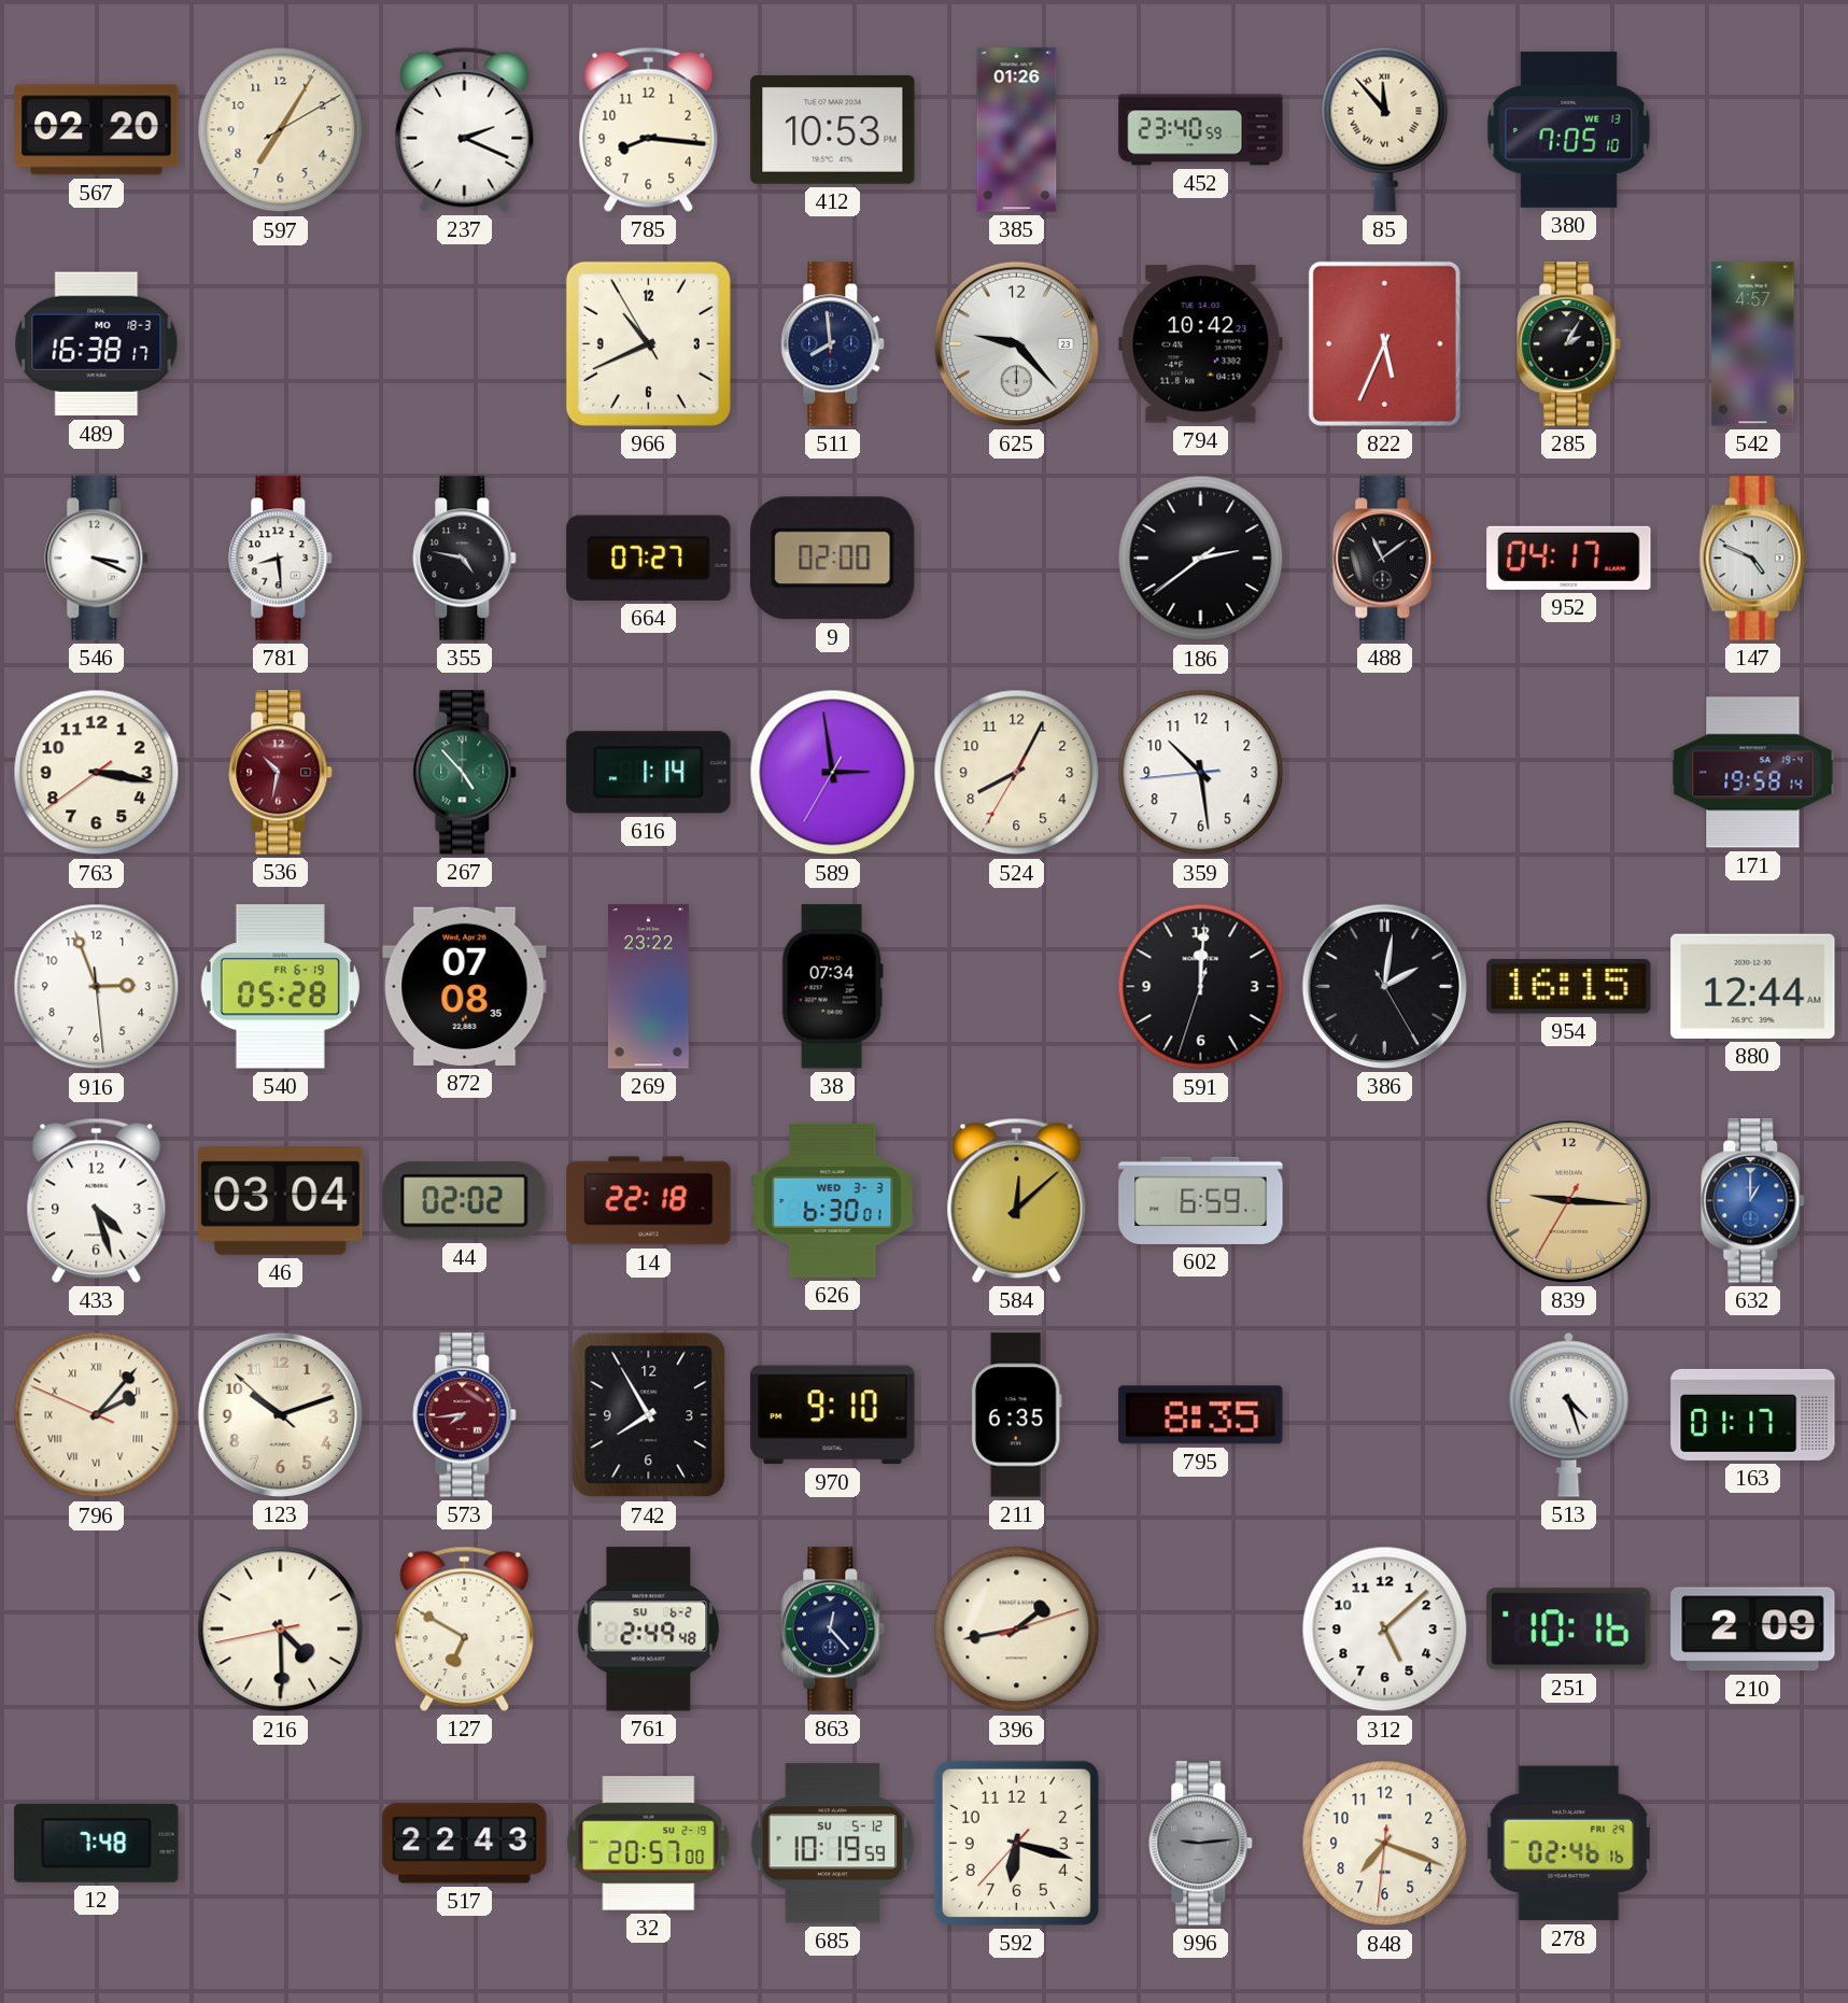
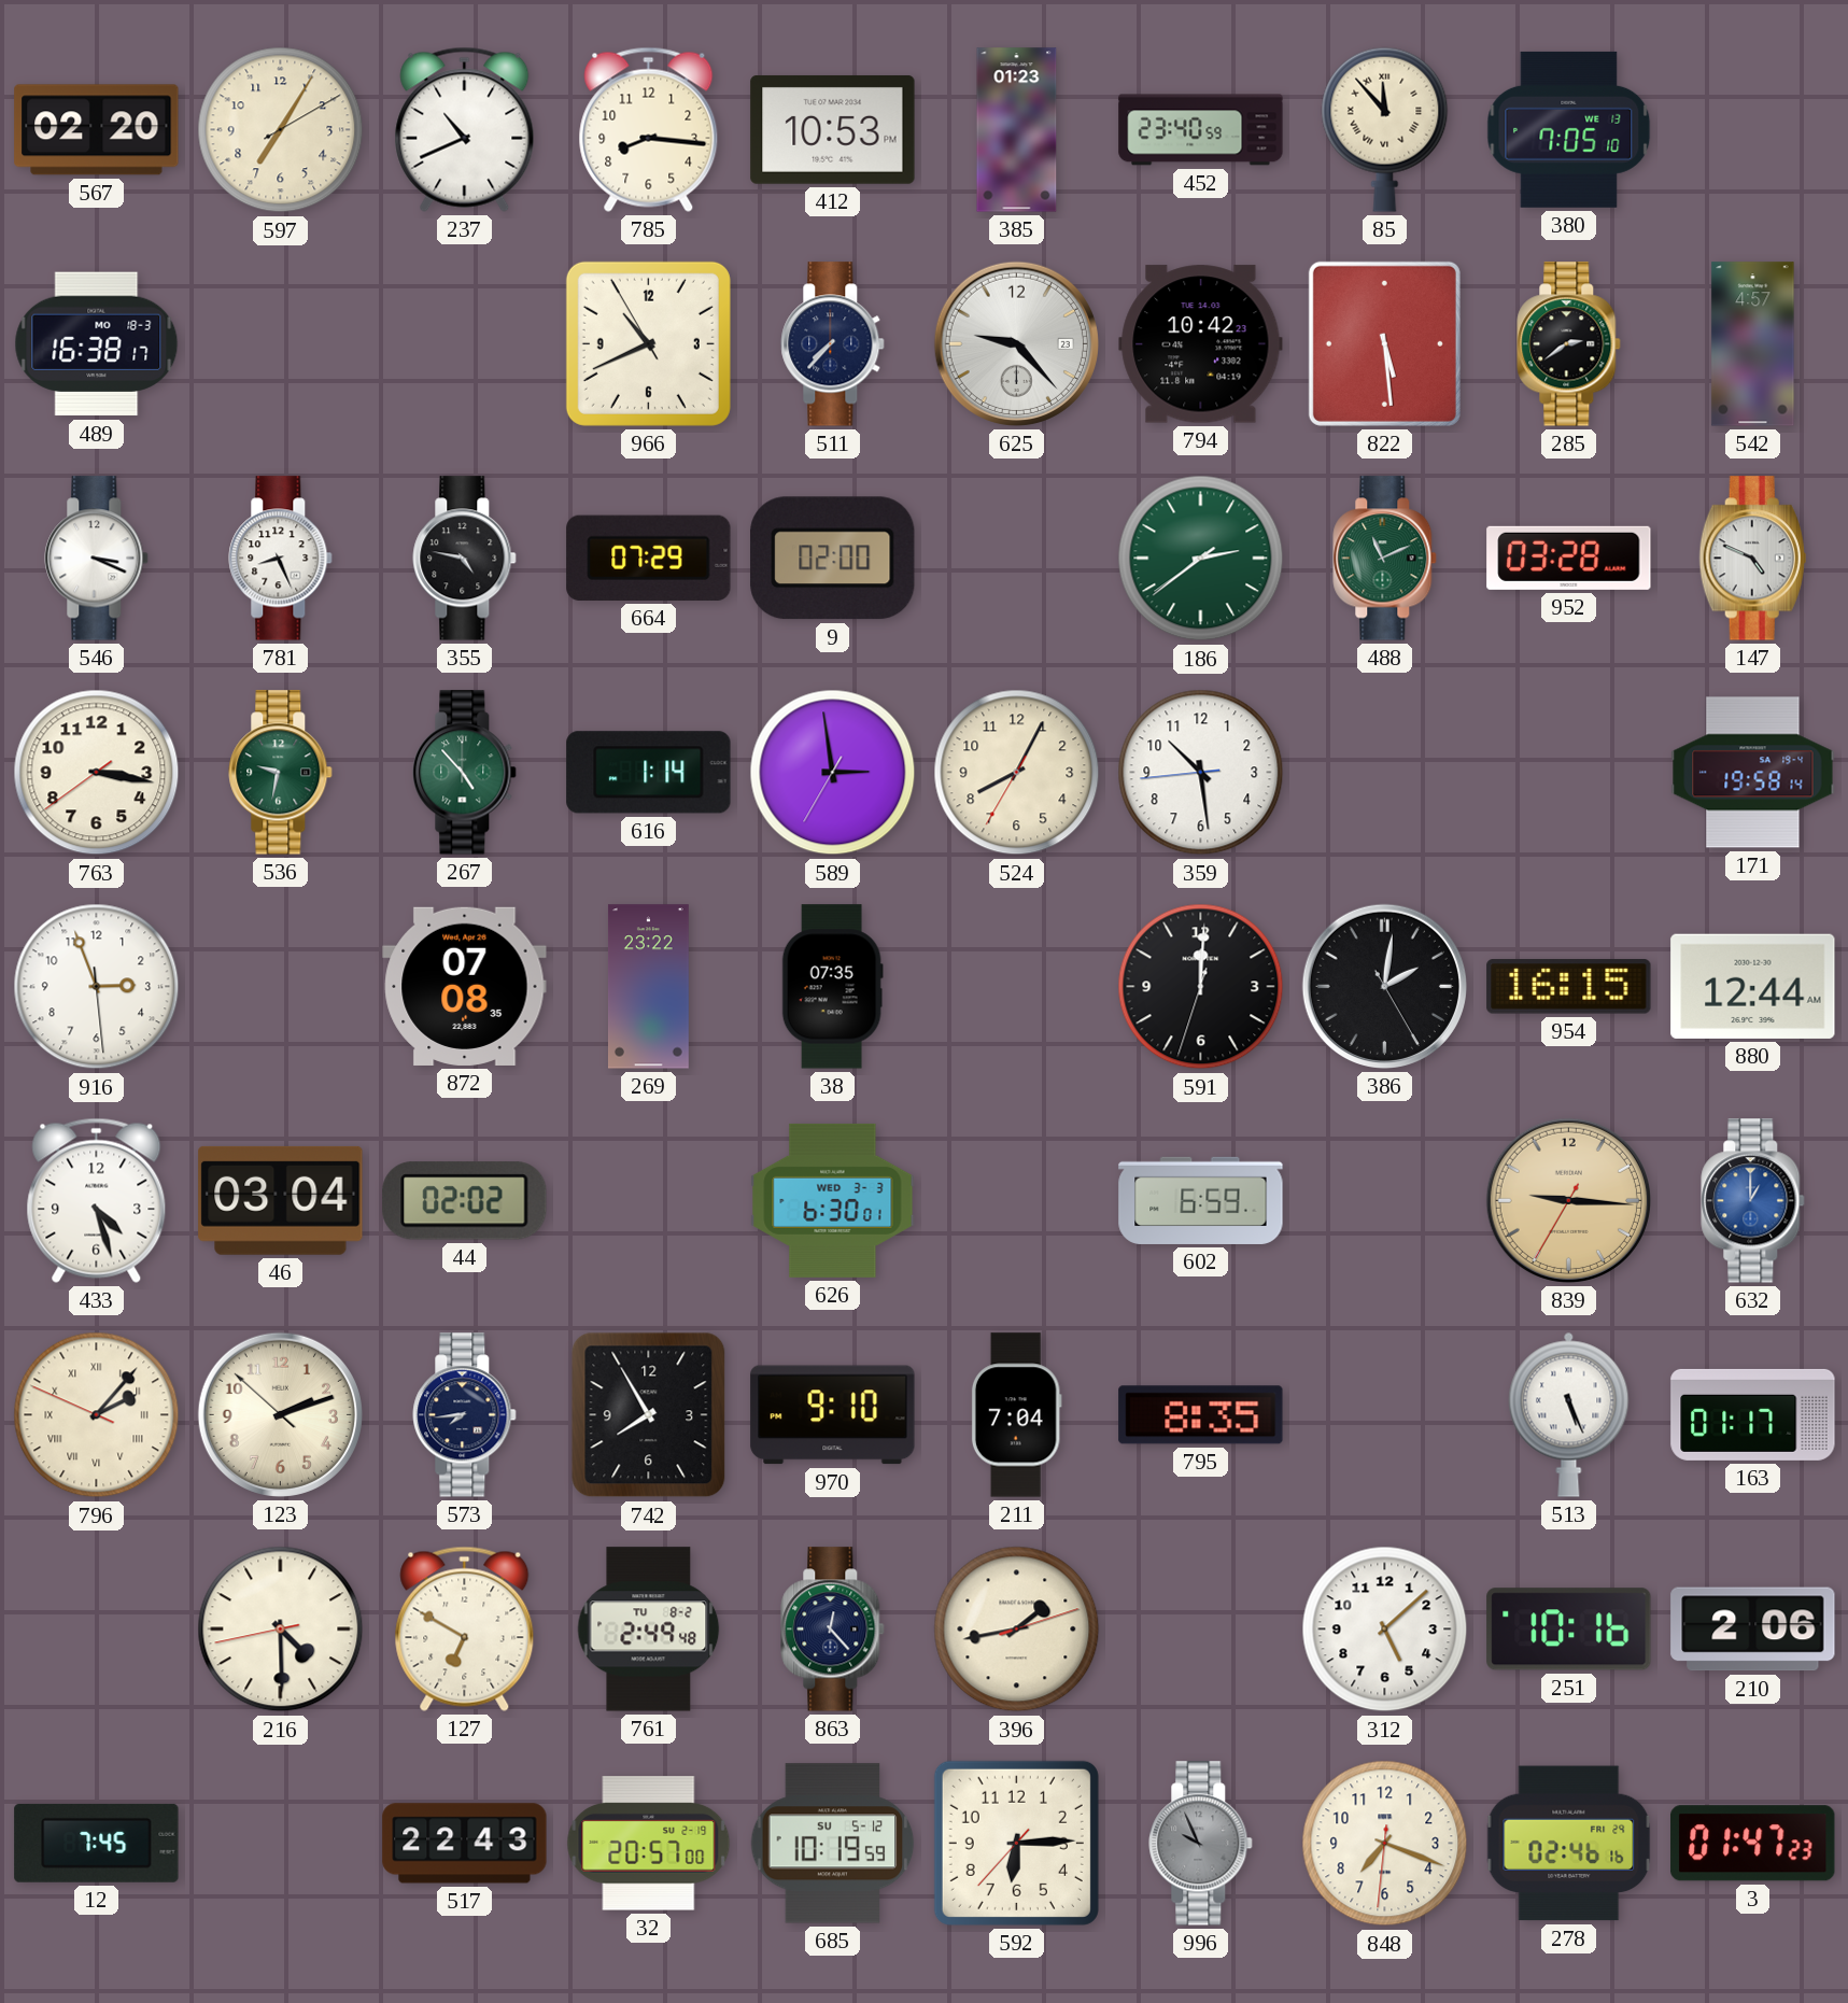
237: 2:19 -> 10:41 (465, 129)
385: 01:26 -> 01:23 (1017, 130)
511: 7:59 -> 7:37 (833, 344)
822: 5:34 -> 5:29 (1384, 343)
285: 2:05 -> 2:39 (1569, 344)
781: 8:29 -> 8:26 (281, 559)
664: 07:27 -> 07:29 (649, 558)
186 dial: black -> green (1201, 559)
488: 11:09 -> 11:11 (1385, 559)
488 dial: black -> green (1385, 559)
952: 04:17 -> 03:28 (1569, 558)
536: 10:32 -> 9:32 (281, 773)
536 dial: burgundy -> green (281, 773)
540: 05:28 -> none (280, 987)
38: 07:34 -> 07:35 (832, 987)
14: 22:18 -> none (649, 1201)
584: 12:08 -> none (1017, 1200)
123: 10:11 -> 2:11 (280, 1414)
573 dial: burgundy -> navy (465, 1415)
211: 6:35 -> 7:04 (1016, 1415)
513: 4:27 -> 5:26 (1569, 1414)
761 date: SU 6-2 -> TU 8-2 (649, 1630)
210: 2:09 -> 2:06 (1753, 1630)
12: 7:48 -> 7:45 (97, 1843)
592: 6:17 -> 6:14 (1016, 1843)
996: 9:14 -> 9:56 (1201, 1844)
3: none -> 01:47 (1753, 1844)
